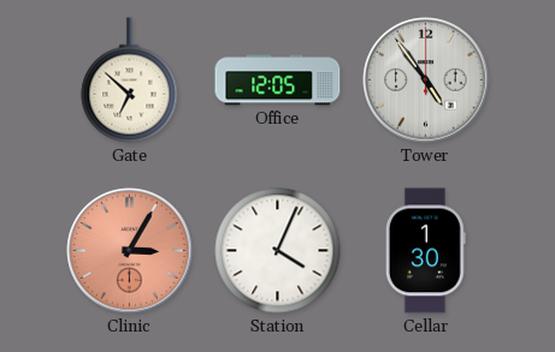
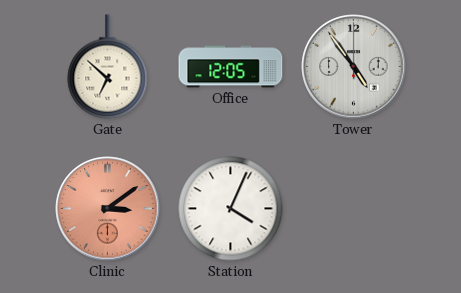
Clinic: 3:05 -> 3:09 (108, 209)
Cellar: 1:30 -> none (425, 251)
